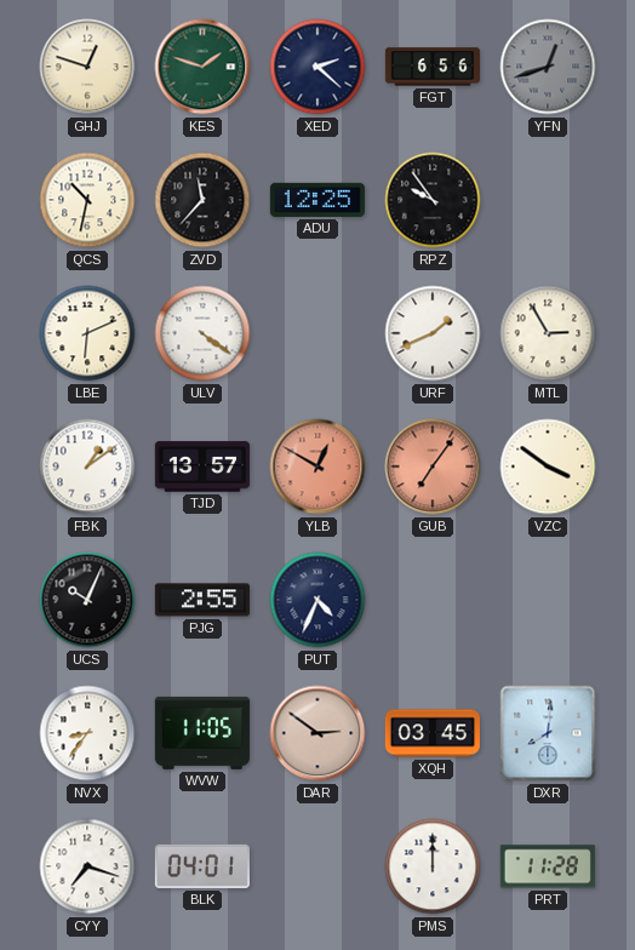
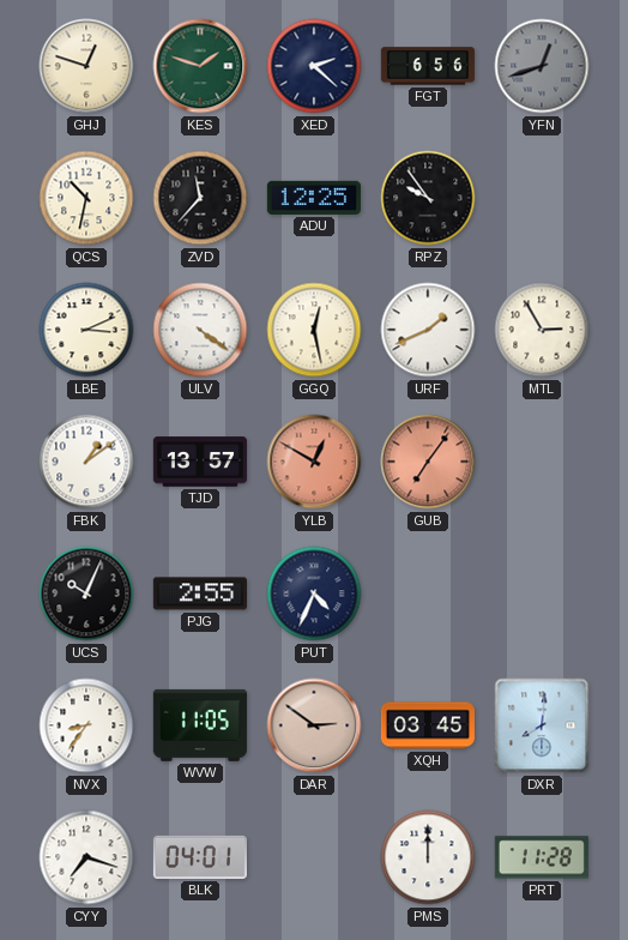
LBE: 6:11 -> 3:11 (86, 330)
GGQ: none -> 12:28 (314, 330)
VZC: 3:51 -> none (548, 467)
